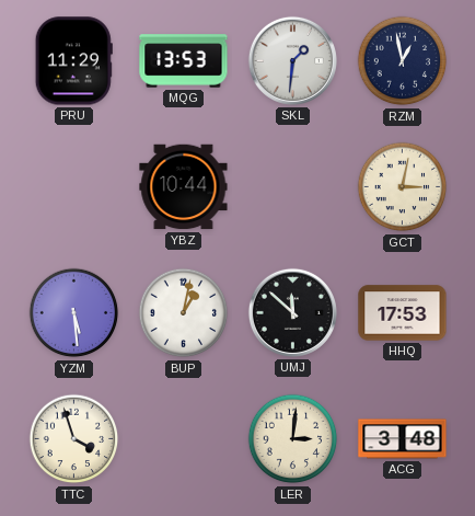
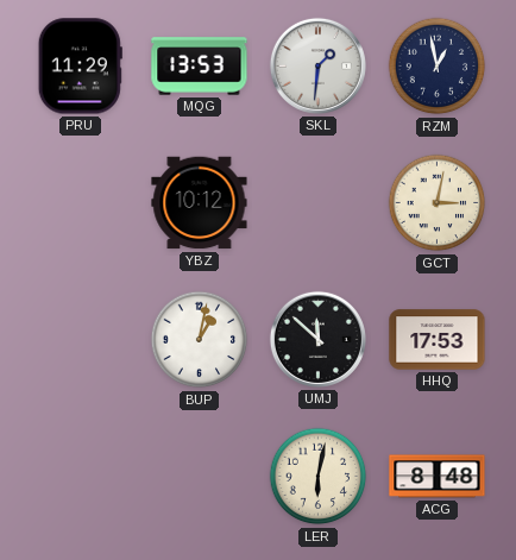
YBZ: 10:44 -> 10:12 (200, 203)
YZM: 5:29 -> none (74, 313)
TTC: 3:57 -> none (74, 439)
LER: 3:01 -> 6:02 (319, 477)
ACG: 3:48 -> 8:48 (438, 477)
